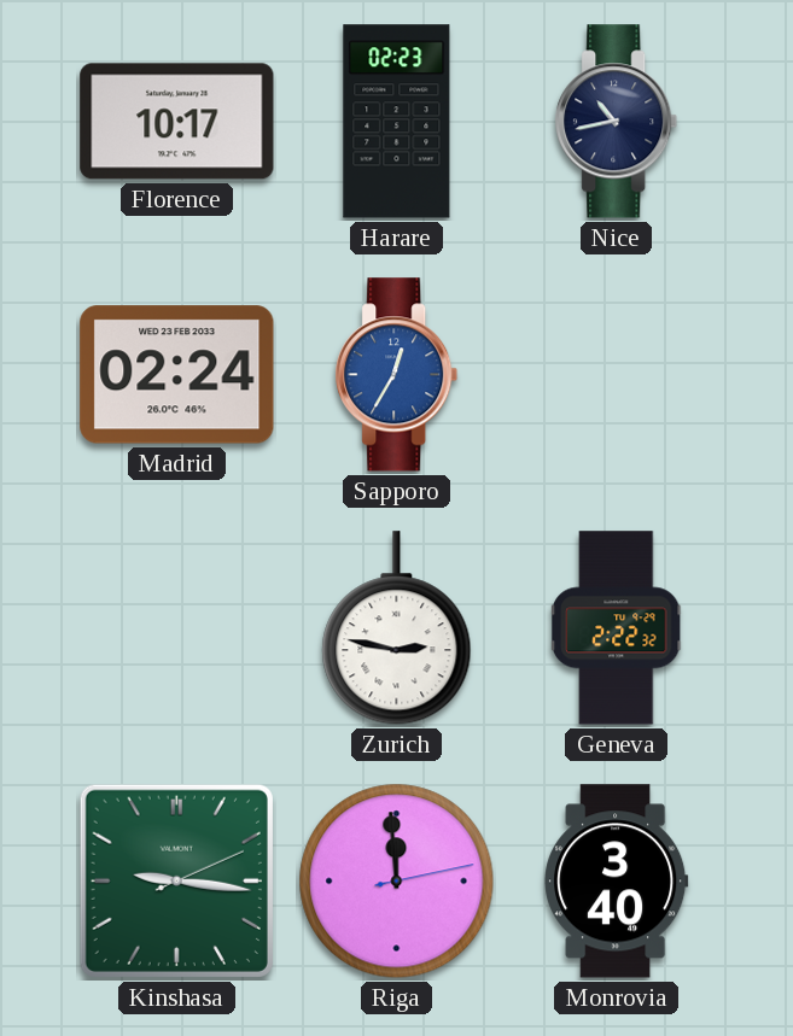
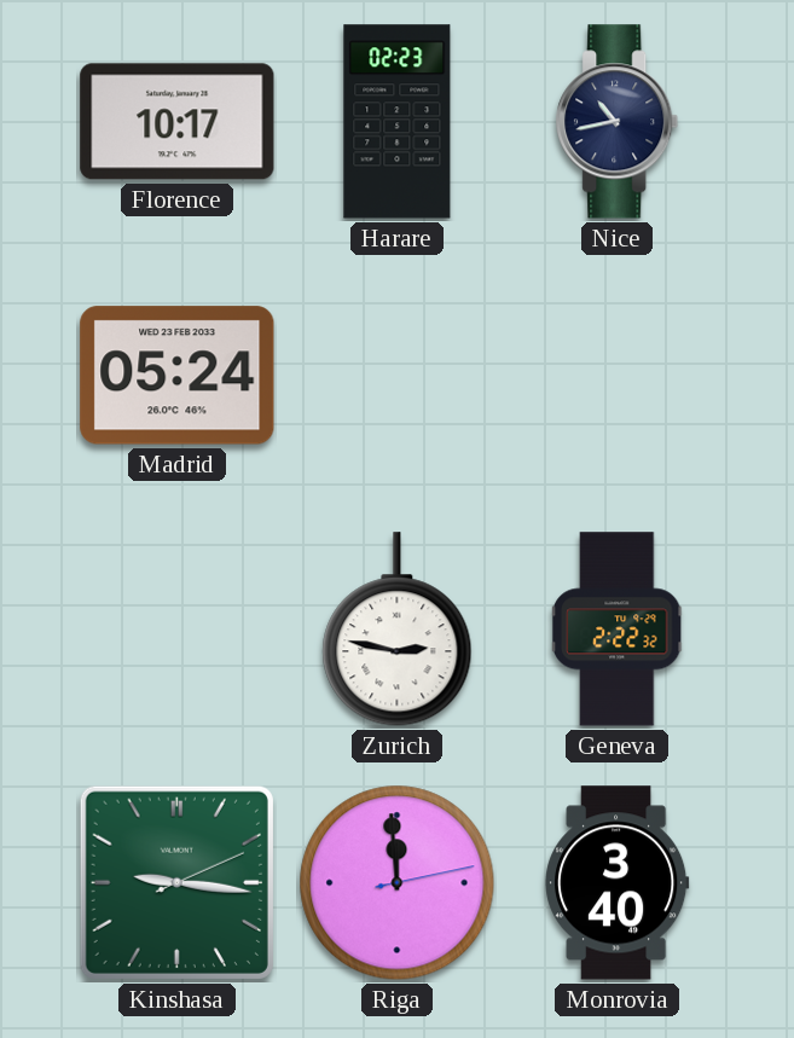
Madrid: 02:24 -> 05:24 (178, 376)
Sapporo: 12:35 -> none (397, 375)
